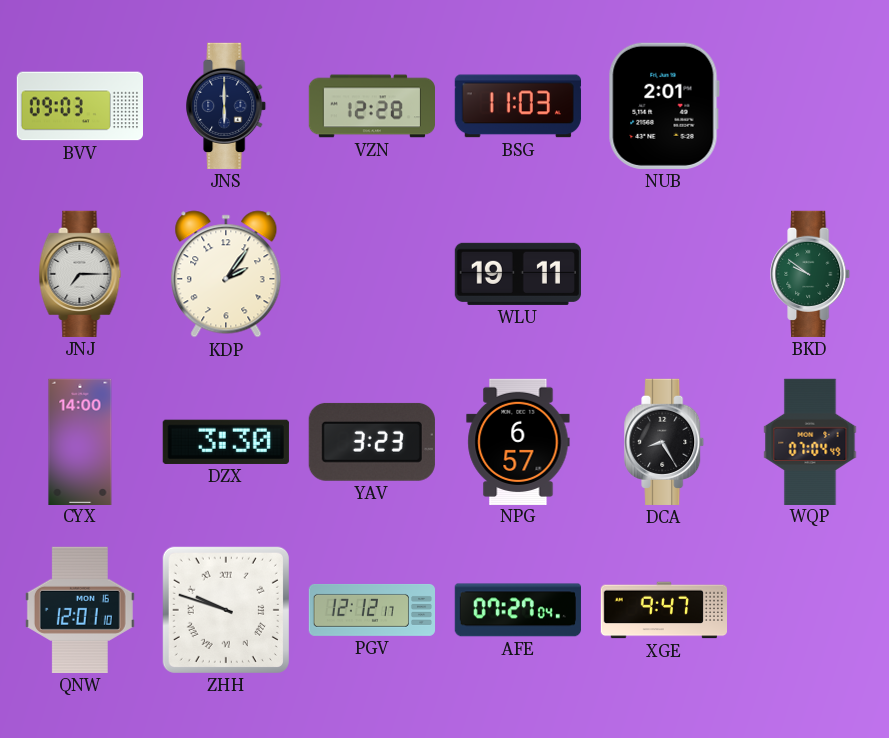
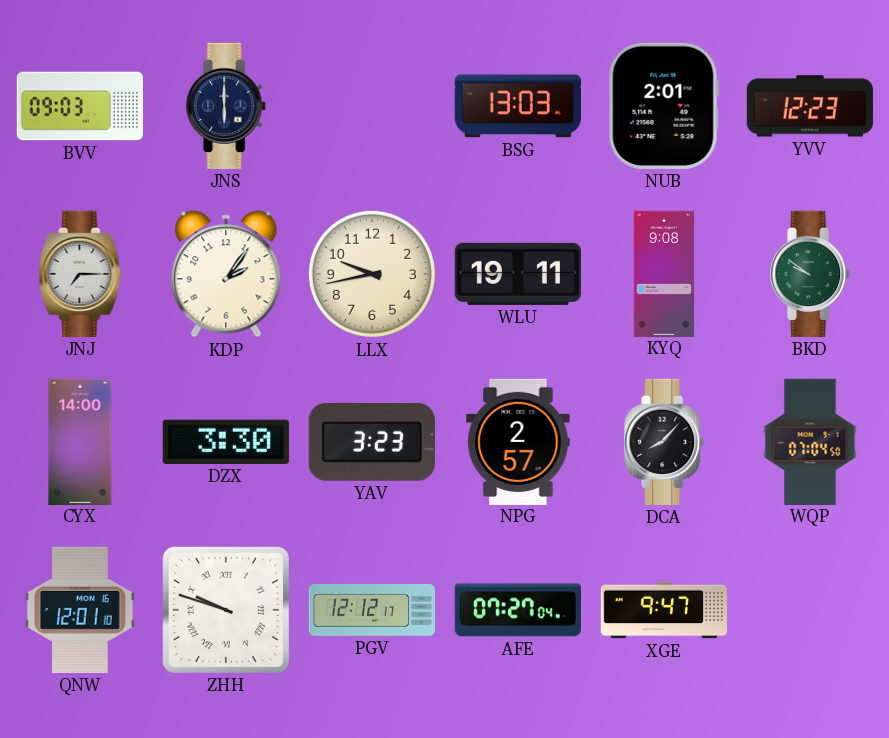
VZN: 12:28 -> none (371, 106)
BSG: 11:03 -> 13:03 (518, 106)
YVV: none -> 12:23 (810, 106)
LLX: none -> 9:43 (372, 274)
KYQ: none -> 9:08 (664, 273)
NPG: 6:57 -> 2:57 (518, 441)
DCA: 8:25 -> 8:07 (665, 442)
WQP: 07:04:49 -> 07:04:50 (810, 441)
